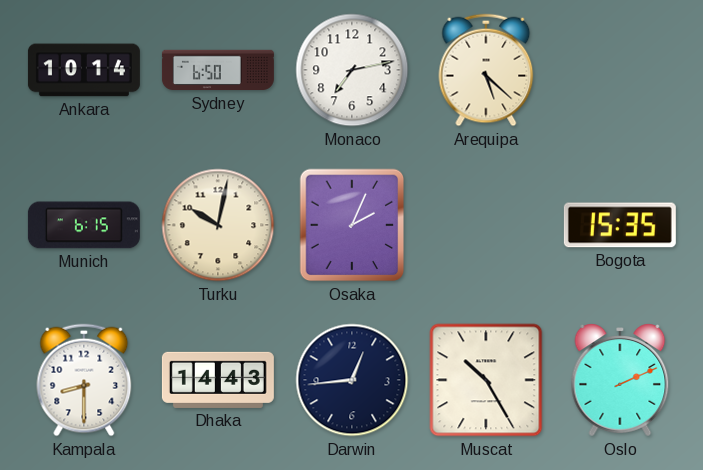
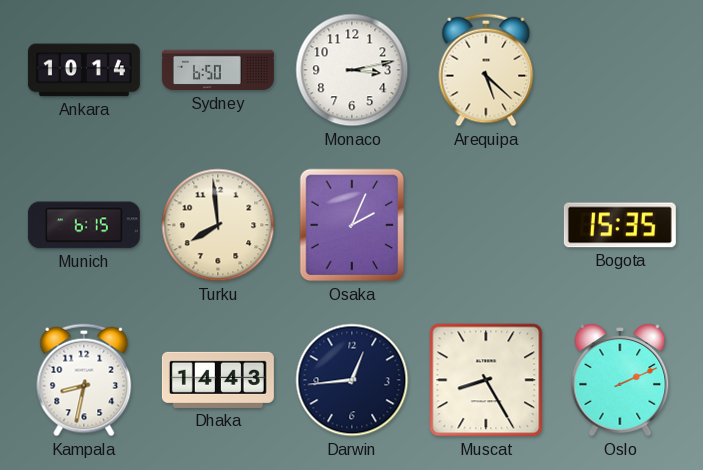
Monaco: 7:13 -> 3:13 (352, 70)
Turku: 10:02 -> 7:59 (218, 225)
Kampala: 8:30 -> 8:32 (84, 380)
Muscat: 10:25 -> 8:25 (486, 380)
